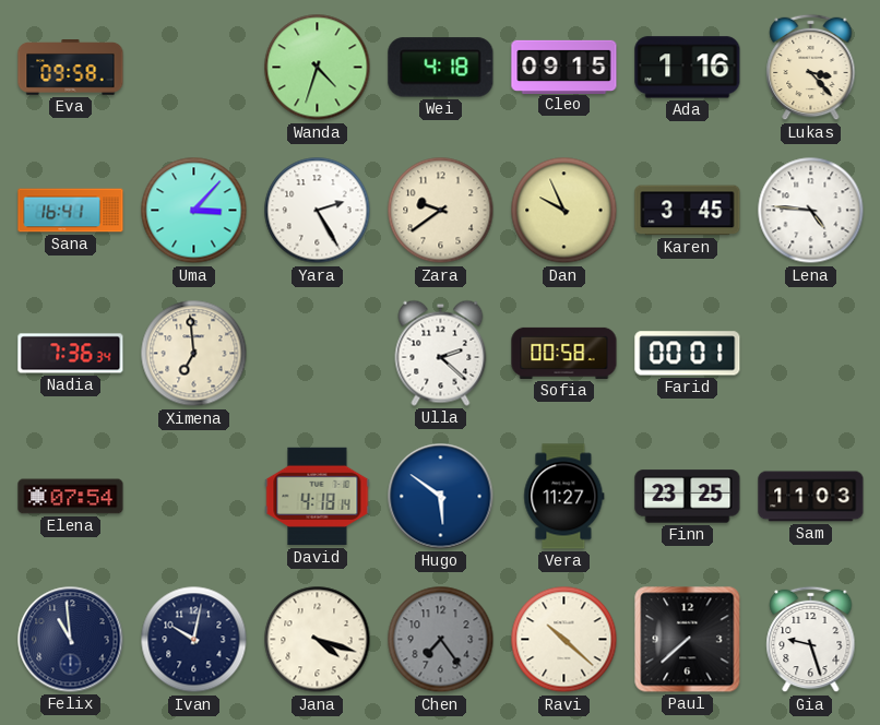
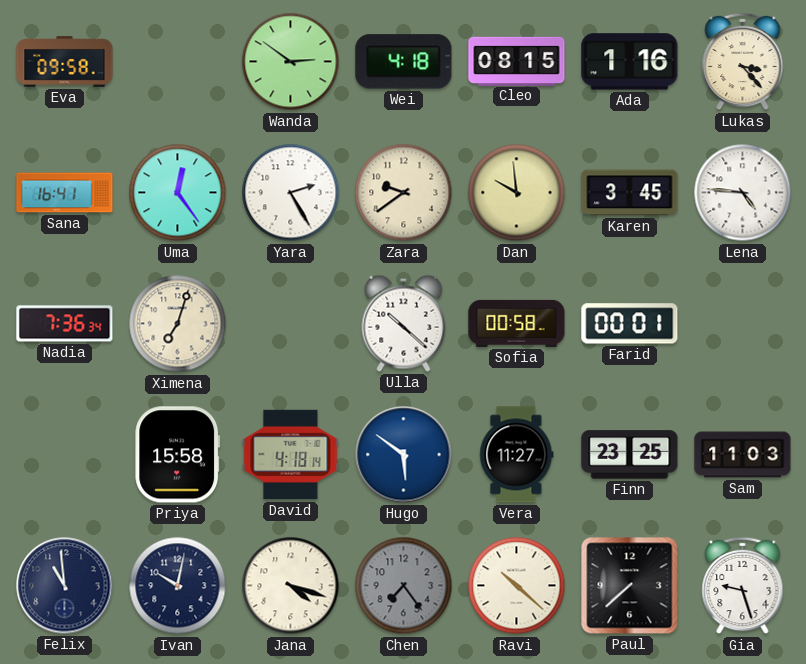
Wanda: 4:33 -> 2:51 (291, 62)
Cleo: 09:15 -> 08:15 (517, 61)
Uma: 3:07 -> 12:24 (178, 193)
Dan: 9:56 -> 9:59 (517, 193)
Ximena: 6:59 -> 7:03 (178, 324)
Ulla: 2:22 -> 10:22 (404, 323)
Elena: 07:54 -> none (71, 497)
Priya: none -> 15:58 (178, 455)
